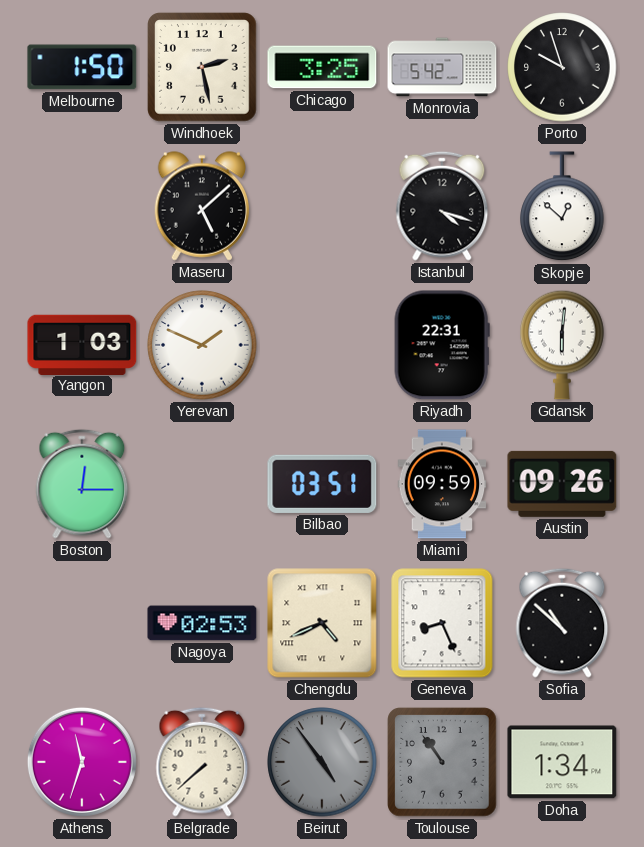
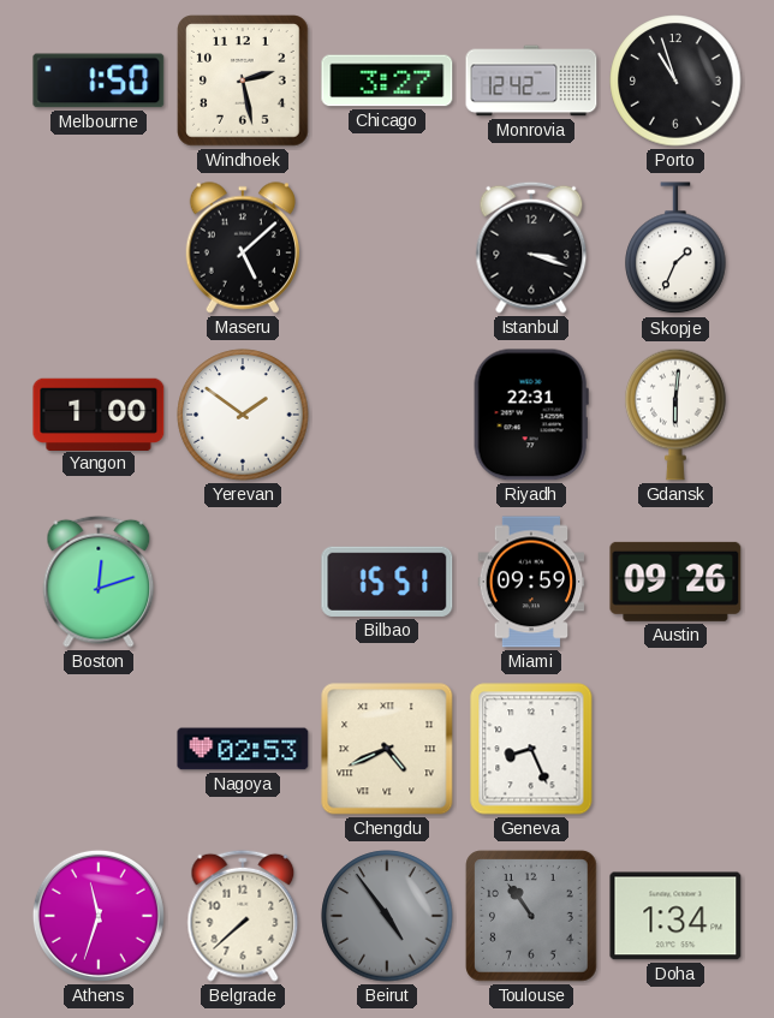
Chicago: 3:25 -> 3:27 (387, 81)
Monrovia: 5:42 -> 12:42 (531, 81)
Porto: 9:57 -> 10:57 (675, 81)
Istanbul: 4:18 -> 3:18 (531, 248)
Skopje: 12:52 -> 1:34 (675, 249)
Yangon: 1:03 -> 1:00 (99, 413)
Yerevan: 1:49 -> 1:51 (243, 415)
Boston: 12:15 -> 12:12 (99, 582)
Bilbao: 03:51 -> 15:51 (387, 582)
Sofia: 10:52 -> none (562, 623)
